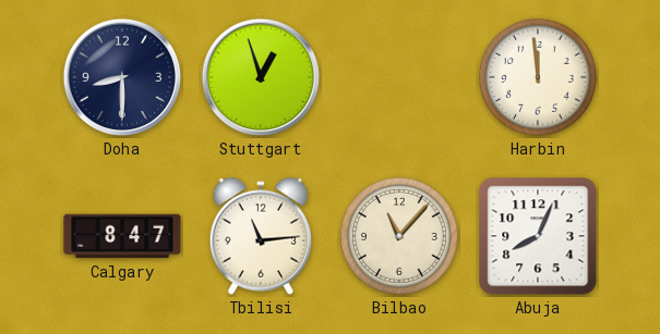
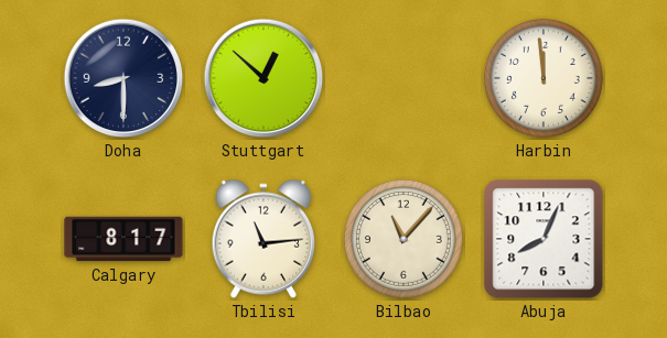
Stuttgart: 12:57 -> 12:52 (263, 78)
Calgary: 8:47 -> 8:17 (123, 239)
